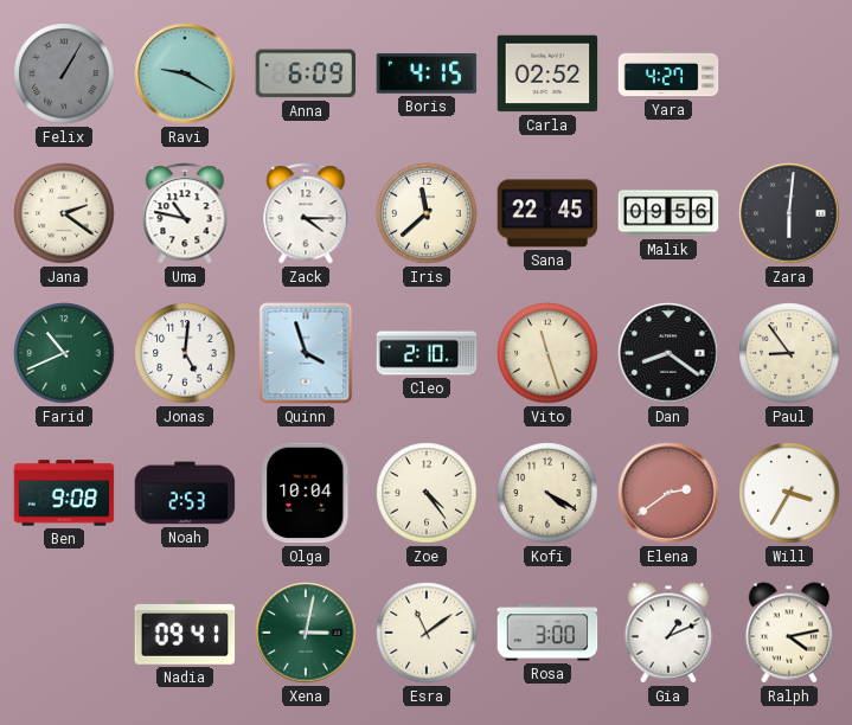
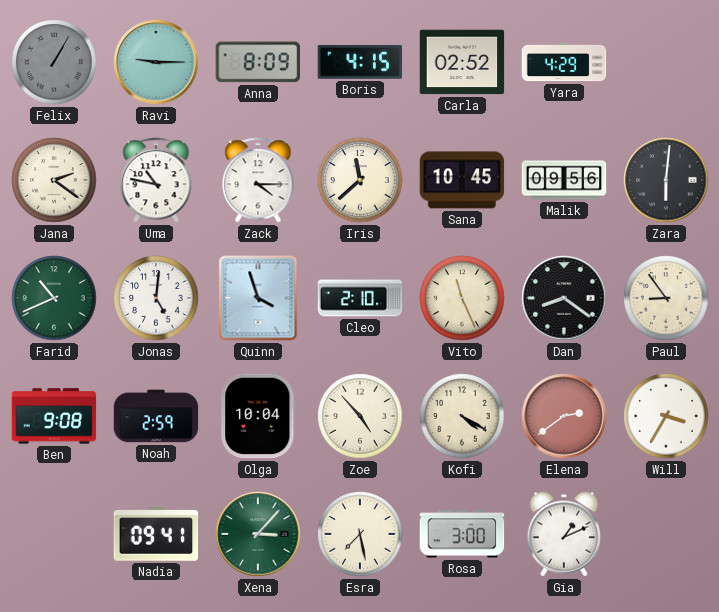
Ravi: 9:20 -> 9:15 (156, 62)
Anna: 6:09 -> 8:09 (258, 62)
Yara: 4:27 -> 4:29 (564, 62)
Sana: 22:45 -> 10:45 (462, 180)
Vito: 11:27 -> 11:26 (462, 298)
Noah: 2:53 -> 2:59 (156, 416)
Zoe: 4:24 -> 4:53 (360, 416)
Xena: 3:02 -> 3:07 (258, 534)
Esra: 11:09 -> 7:28 (360, 534)
Ralph: 4:13 -> none (789, 633)
